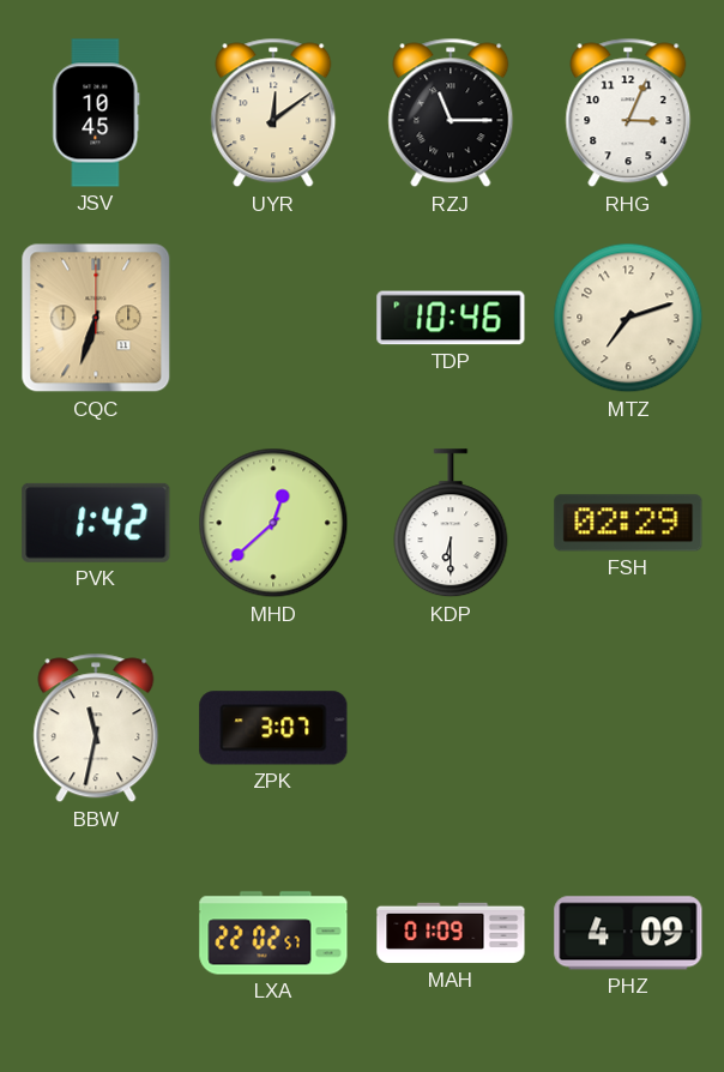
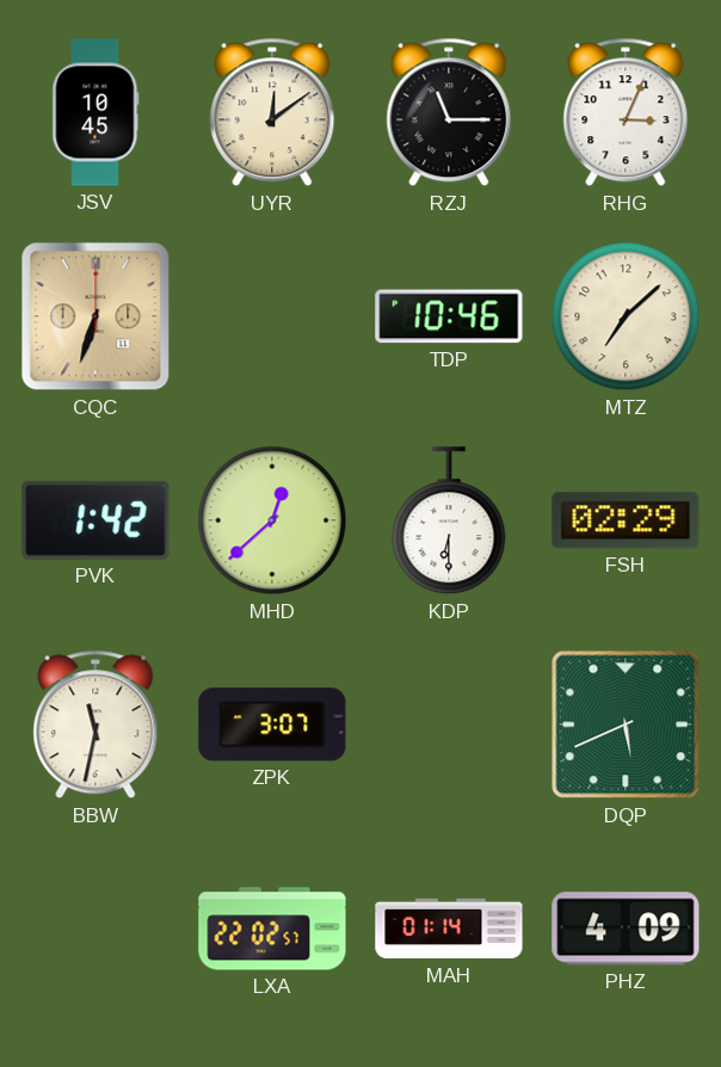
MTZ: 7:12 -> 7:08 (626, 316)
DQP: none -> 5:41 (626, 724)
MAH: 01:09 -> 01:14 (449, 929)
